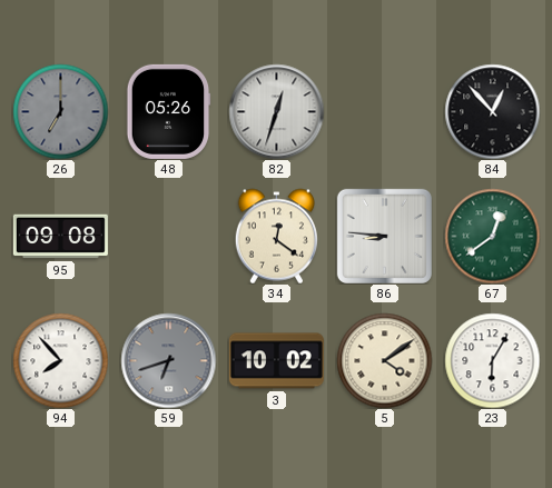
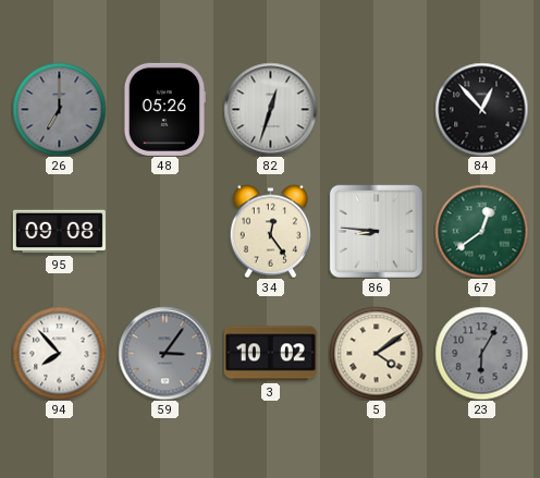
34: 12:21 -> 12:24 (270, 231)
59: 6:42 -> 3:06 (164, 353)
23 dial: white -> grey (481, 353)
